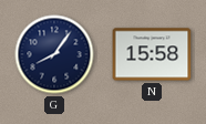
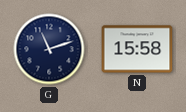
G: 8:06 -> 11:12 (49, 49)
